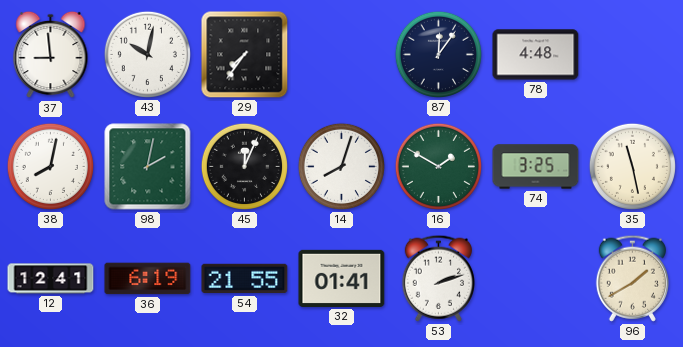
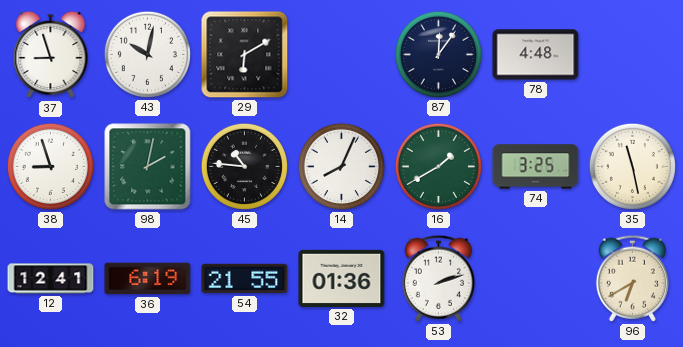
37: 8:59 -> 8:57 (51, 55)
29: 7:36 -> 6:10 (245, 55)
38: 8:02 -> 8:57 (50, 166)
45: 12:04 -> 10:46 (244, 166)
14: 8:03 -> 8:04 (341, 166)
16: 1:50 -> 1:40 (438, 166)
32: 01:41 -> 01:36 (342, 278)
96: 1:40 -> 6:40 (632, 278)
